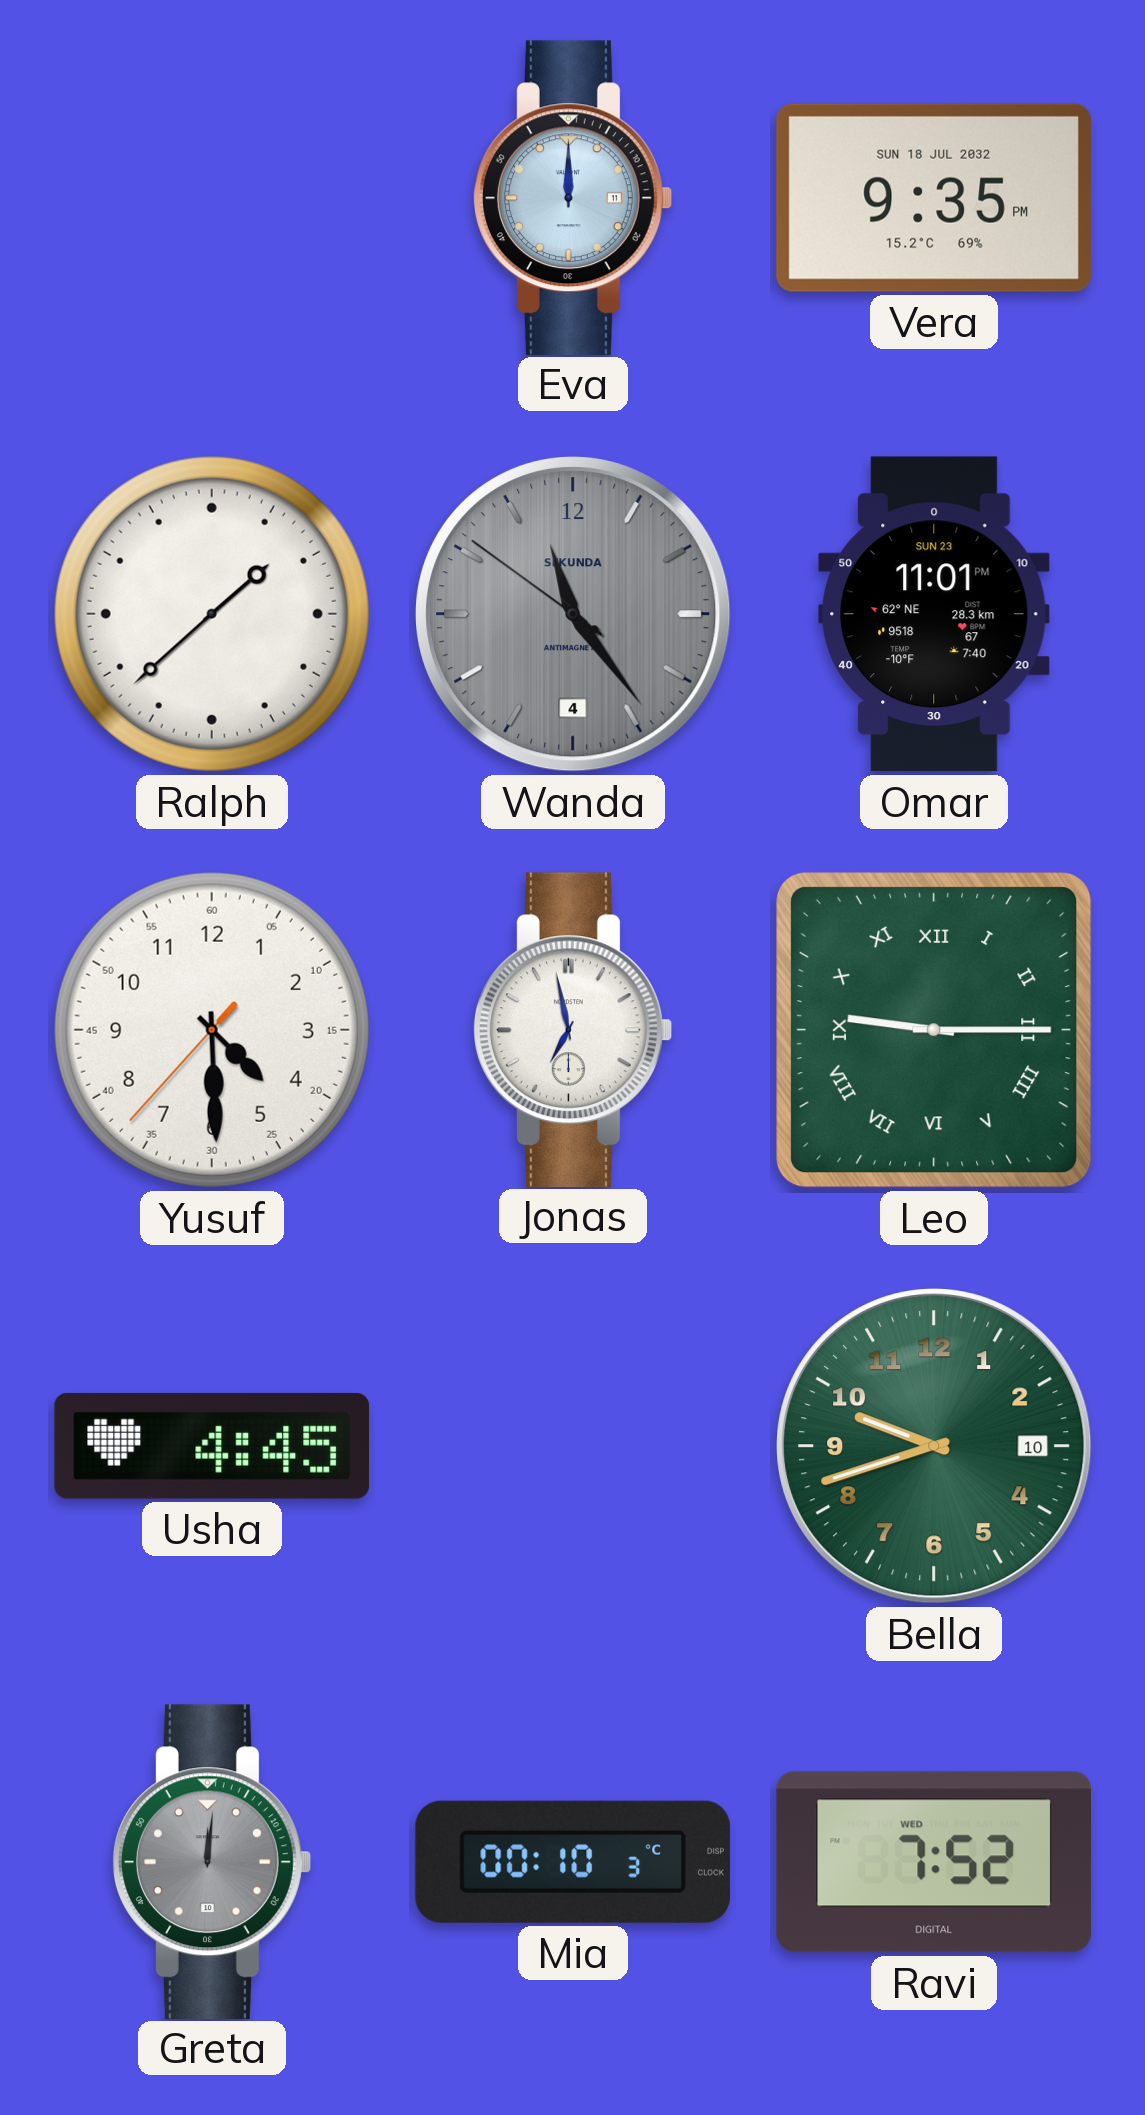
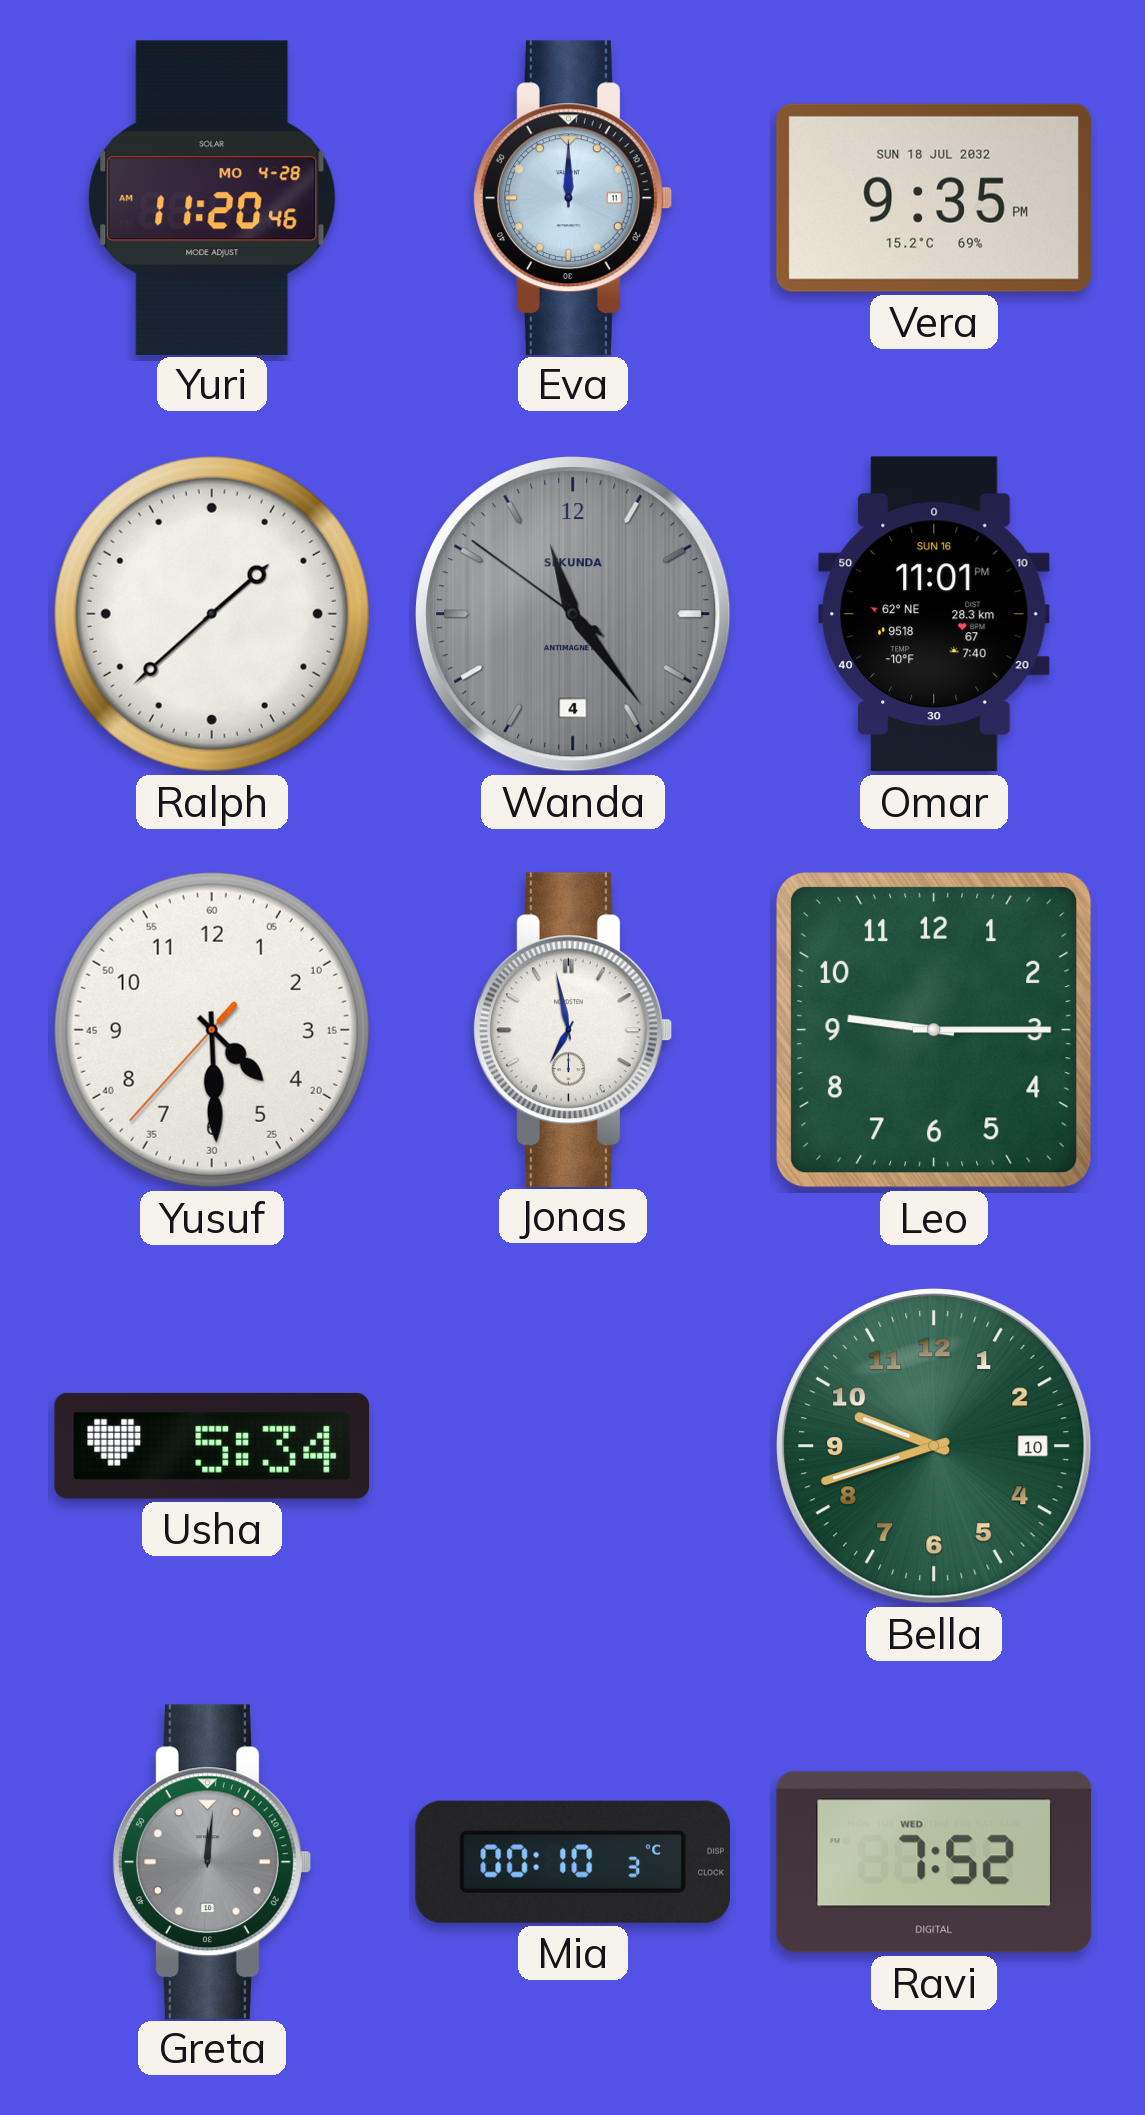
Yuri: none -> 11:20 (212, 197)
Omar date: SUN 23 -> SUN 16 (935, 614)
Leo numerals: Roman -> Arabic (934, 1030)
Usha: 4:45 -> 5:34 (212, 1446)
